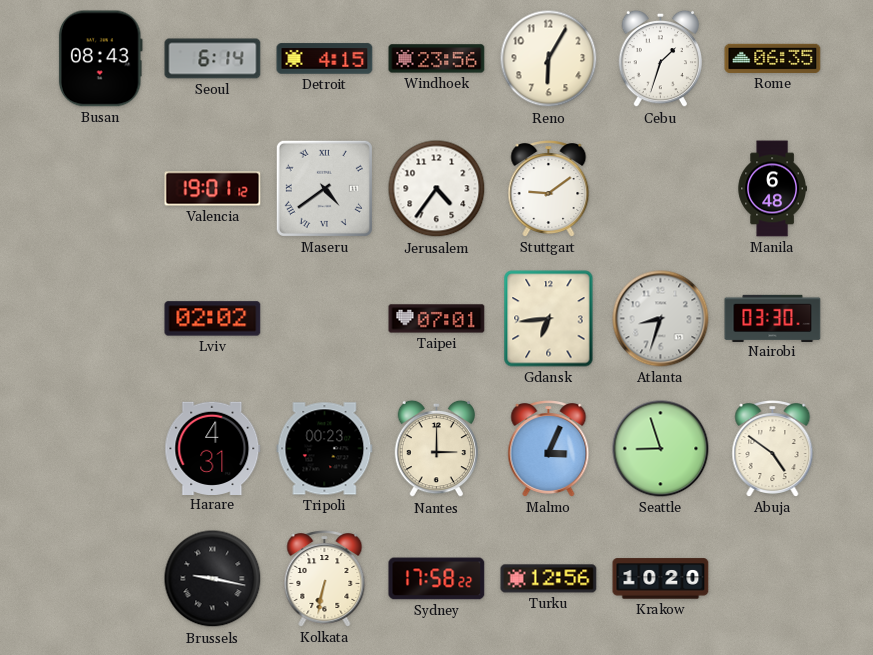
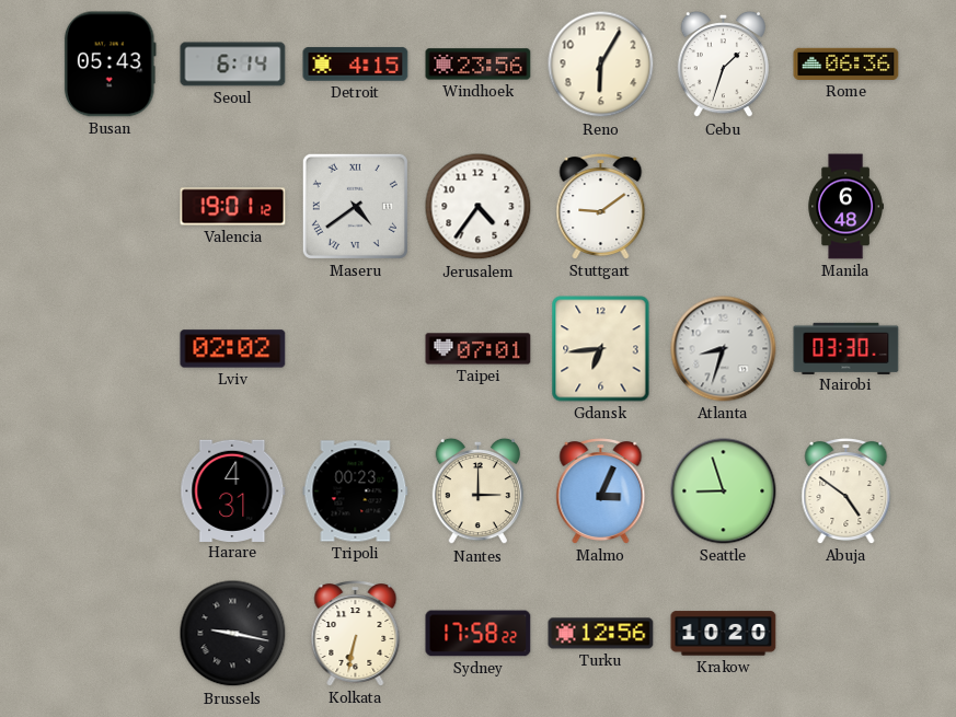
Busan: 08:43 -> 05:43 (110, 65)
Rome: 06:35 -> 06:36 (846, 63)
